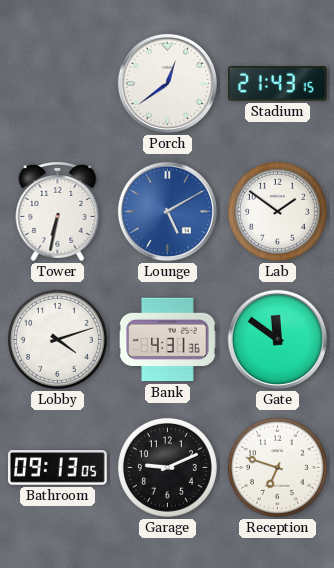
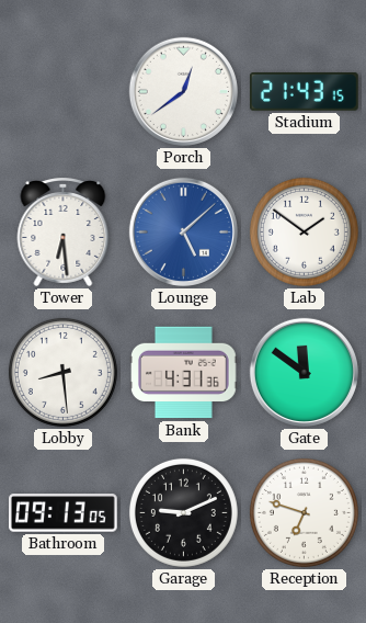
Tower: 6:32 -> 6:29 (64, 233)
Lounge: 5:10 -> 5:08 (183, 231)
Lobby: 4:12 -> 8:29 (62, 372)
